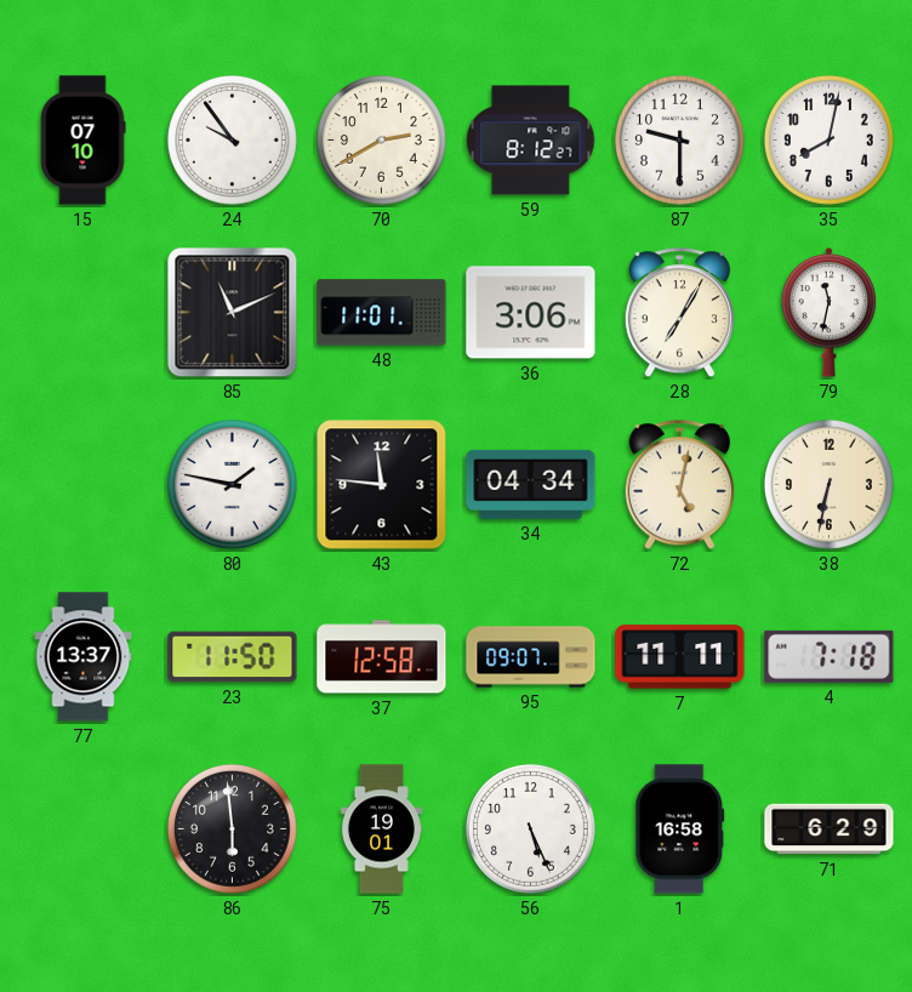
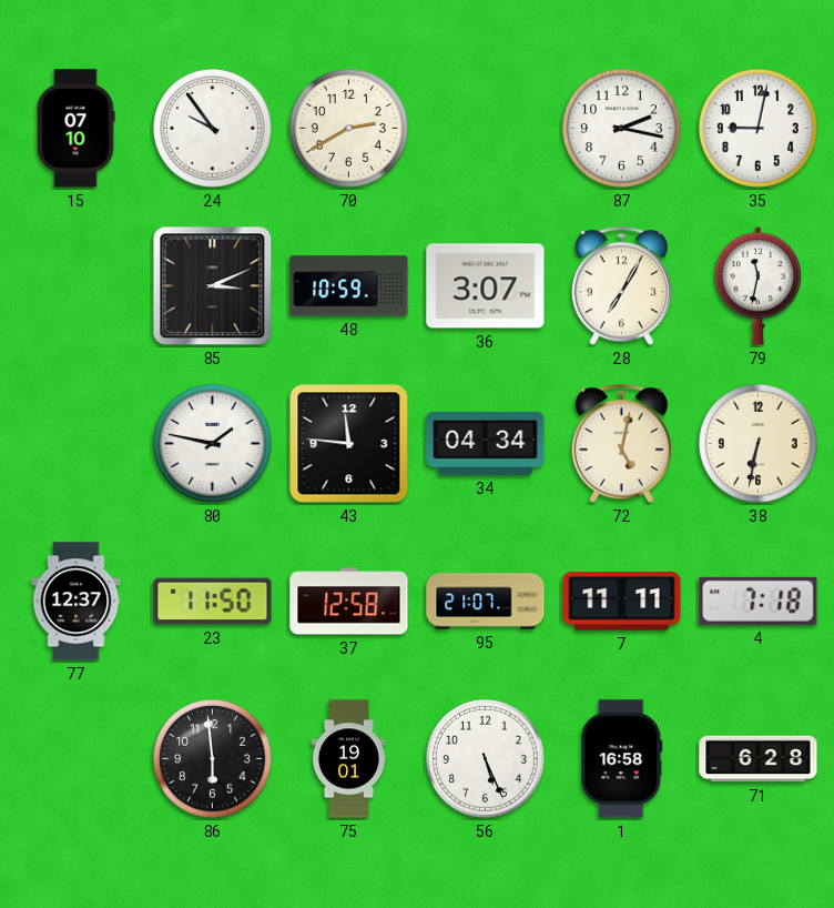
59: 8:12 -> none (531, 141)
87: 9:30 -> 2:17 (621, 128)
35: 8:02 -> 9:02 (757, 128)
85: 11:11 -> 3:11 (213, 286)
48: 11:01 -> 10:59 (349, 286)
36: 3:06 -> 3:07 (486, 286)
77: 13:37 -> 12:37 (77, 602)
95: 09:07 -> 21:07 (486, 602)
71: 6:29 -> 6:28 (759, 759)
